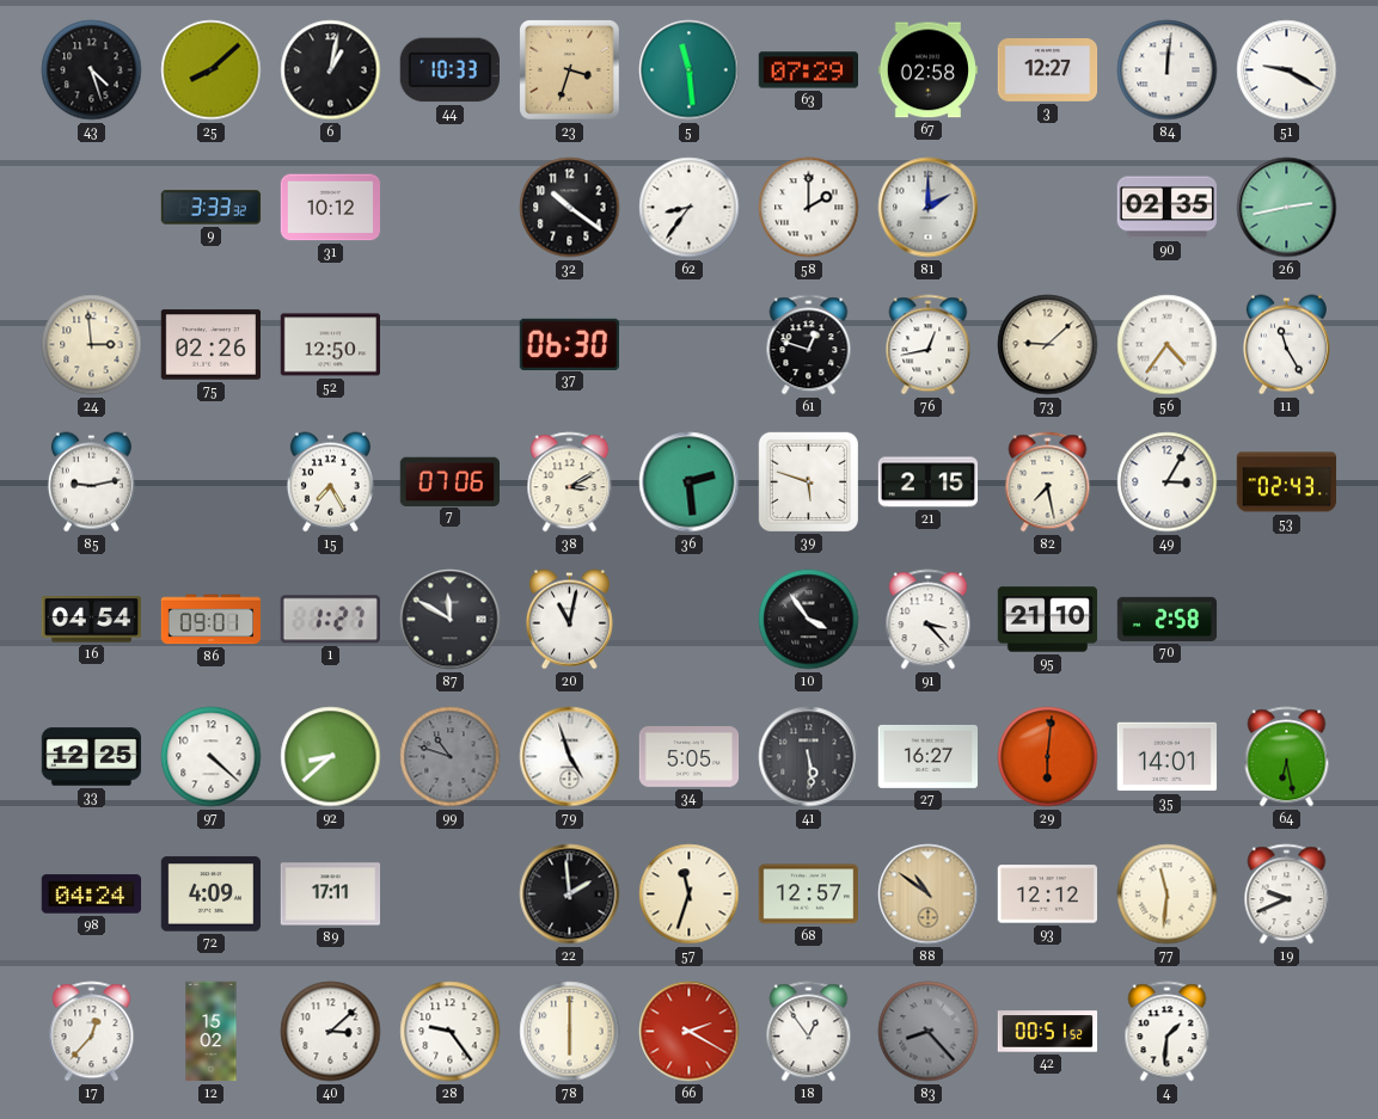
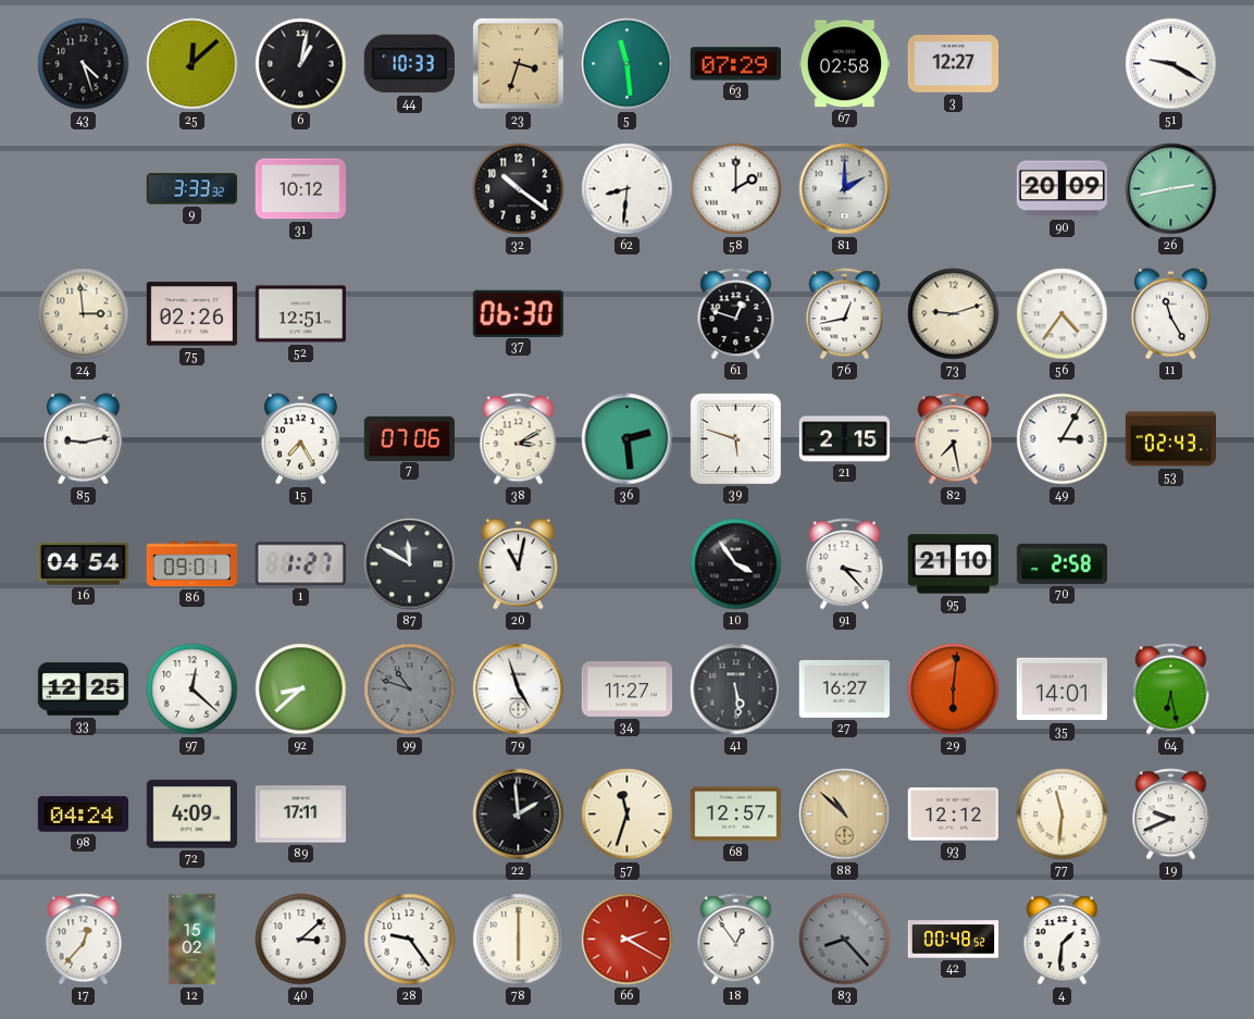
25: 8:08 -> 12:08 (193, 64)
84: 12:01 -> none (1168, 70)
62: 8:36 -> 8:31 (628, 189)
90: 02:35 -> 20:09 (1063, 189)
52: 12:50 -> 12:51 (301, 314)
73: 9:08 -> 9:12 (954, 314)
97: 4:22 -> 12:22 (193, 689)
34: 5:05 -> 11:27 (628, 689)
88: 10:51 -> 10:52 (845, 815)
42: 00:51 -> 00:48 (954, 940)
